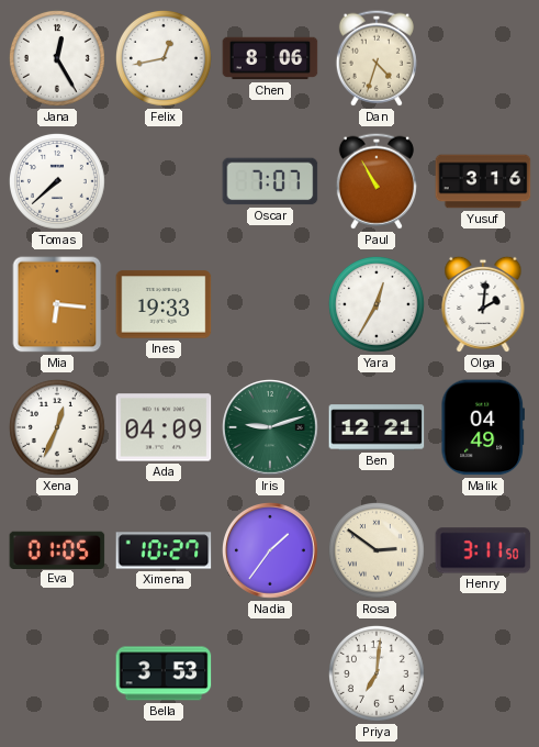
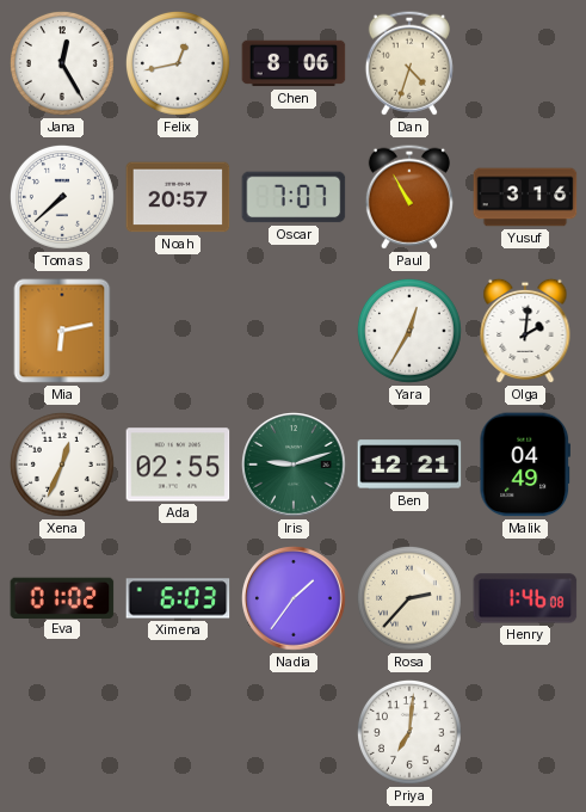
Noah: none -> 20:57 (178, 197)
Mia: 6:16 -> 6:13 (62, 331)
Ines: 19:33 -> none (164, 304)
Ada: 04:09 -> 02:55 (178, 465)
Eva: 01:05 -> 01:02 (62, 597)
Ximena: 10:27 -> 6:03 (178, 598)
Rosa: 2:51 -> 2:37 (409, 598)
Henry: 3:11 -> 1:46 (525, 598)
Bella: 3:53 -> none (164, 673)
